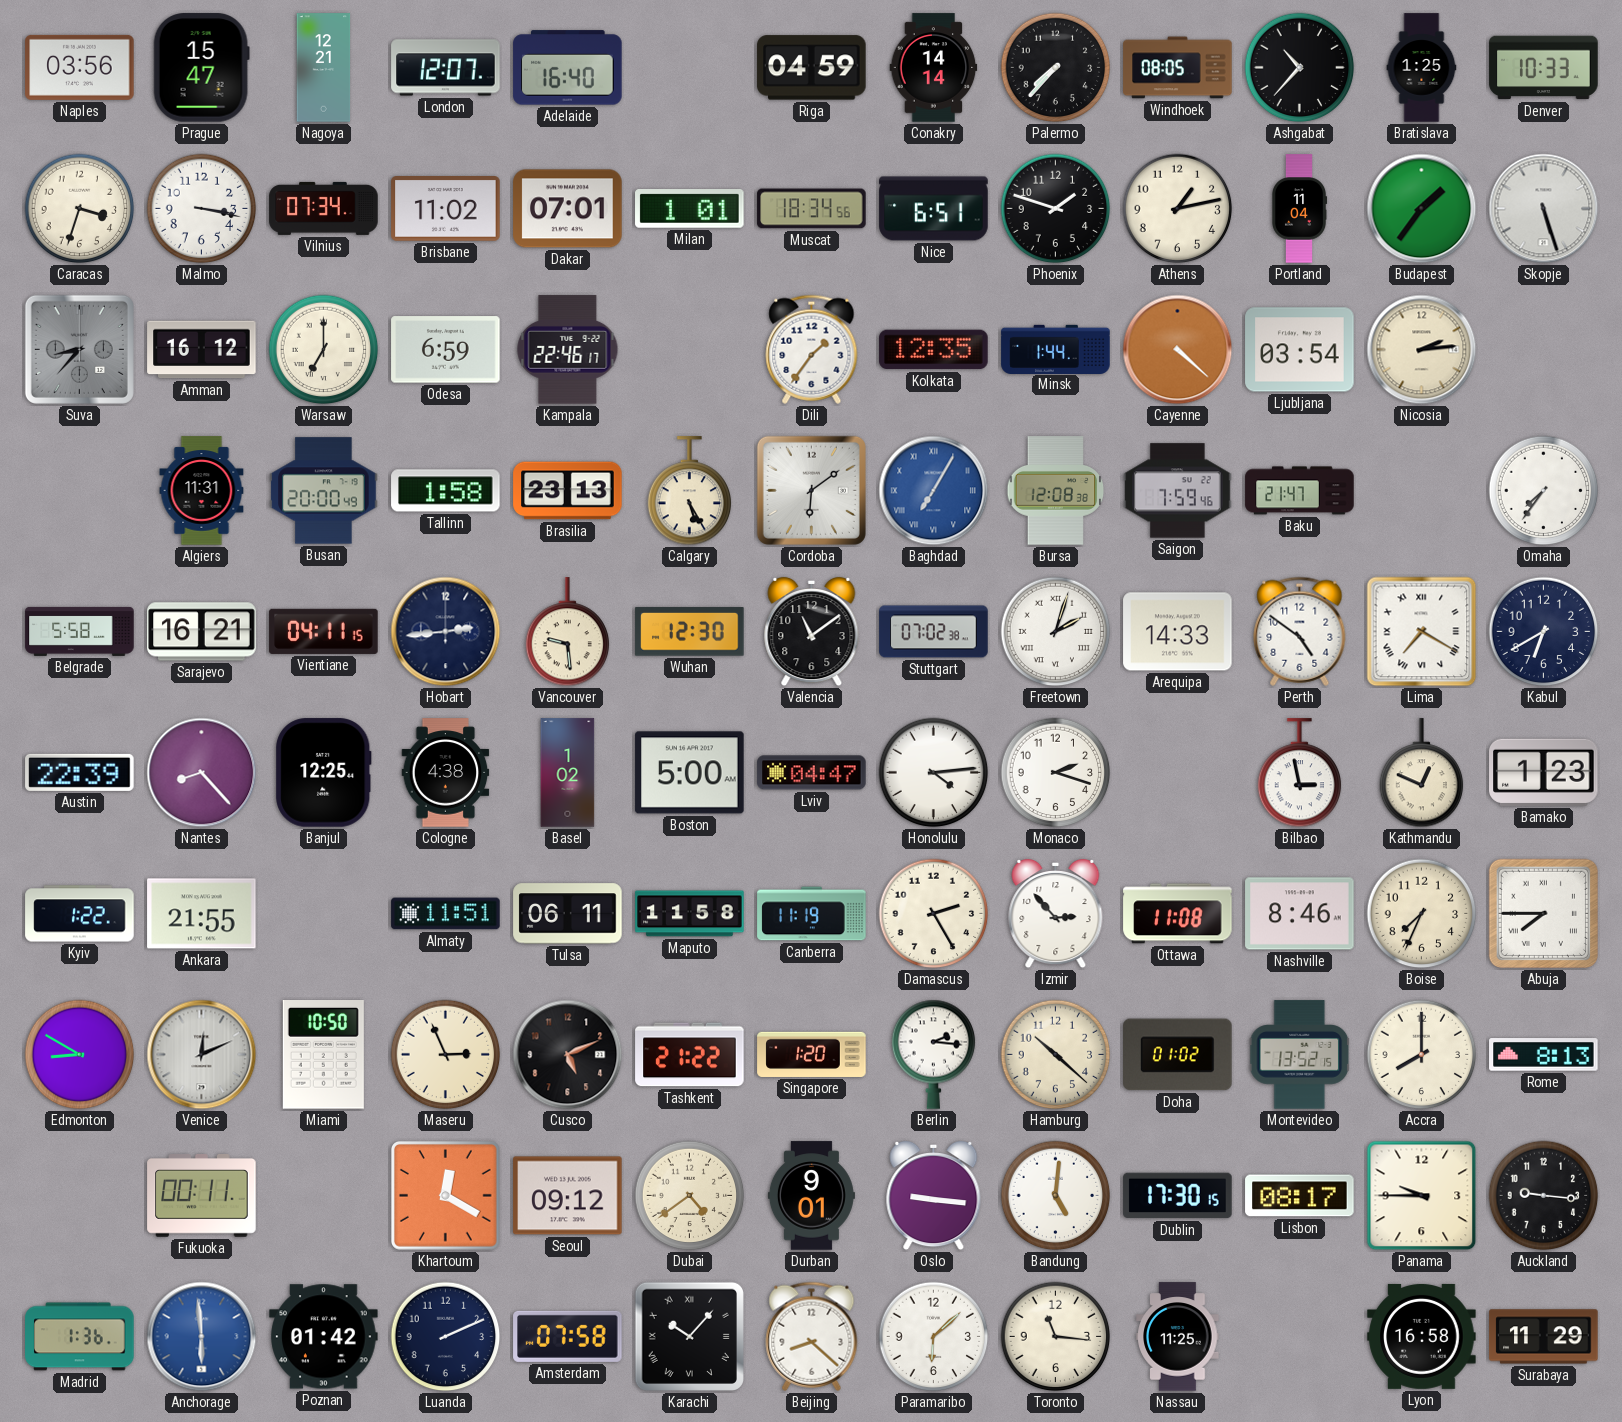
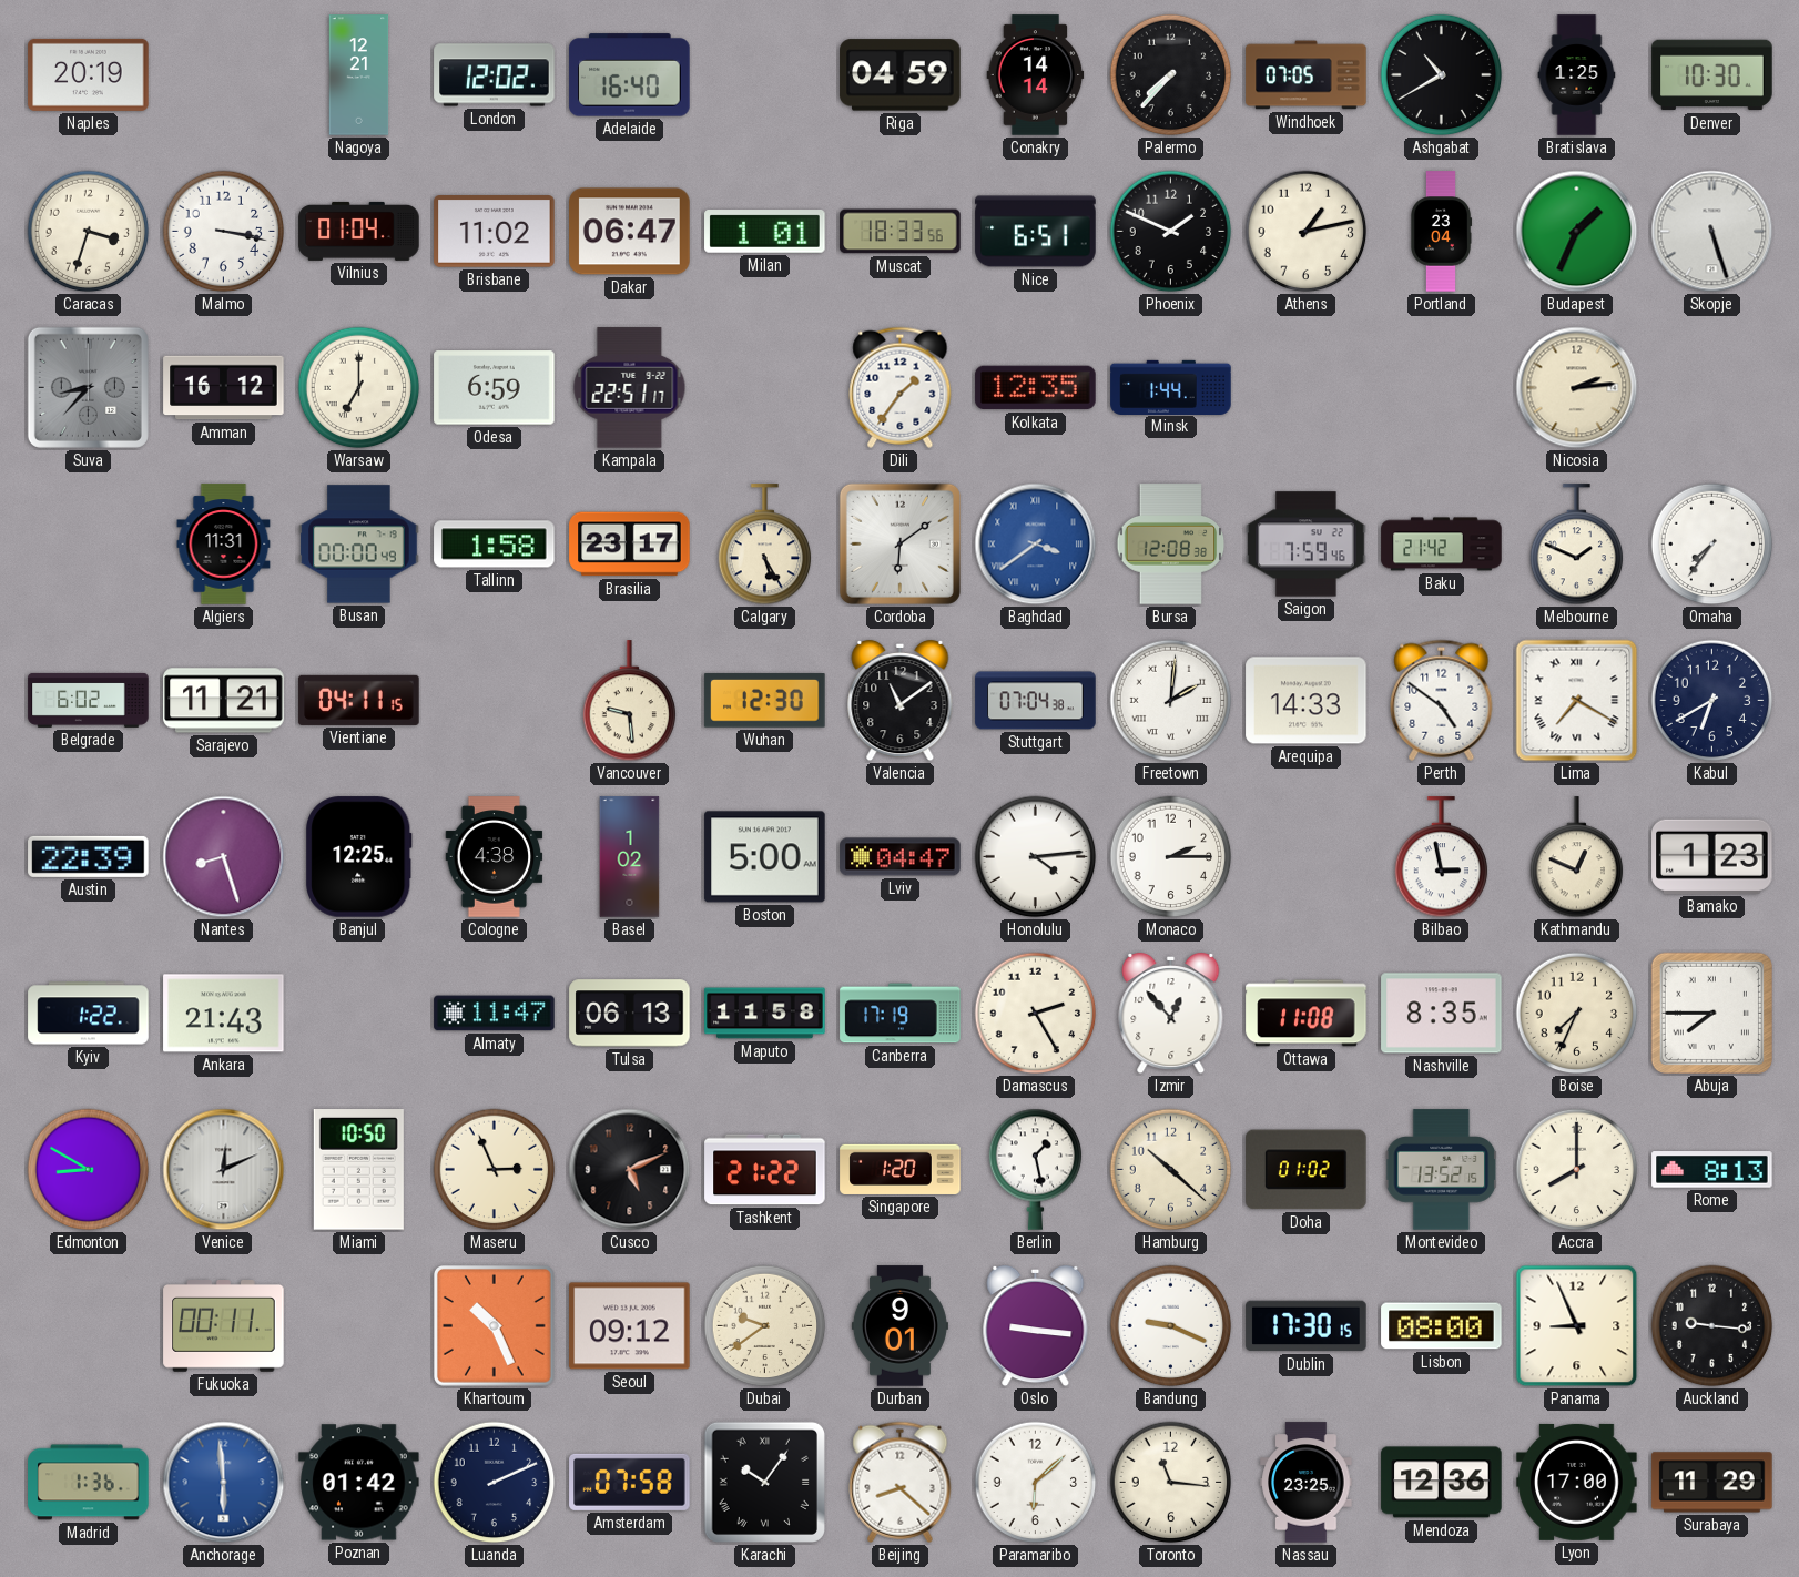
Naples: 03:56 -> 20:19 (89, 74)
Prague: 15:47 -> none (201, 68)
London: 12:07 -> 12:02 (495, 75)
Windhoek: 08:05 -> 07:05 (1307, 75)
Ashgabat: 10:37 -> 10:40 (1442, 75)
Denver: 10:33 -> 10:30 (1712, 75)
Vilnius: 07:34 -> 01:04 (359, 231)
Dakar: 07:01 -> 06:47 (630, 232)
Muscat: 18:34 -> 18:33 (901, 232)
Phoenix: 1:48 -> 1:49 (1171, 232)
Portland: 11:04 -> 23:04 (1441, 232)
Budapest: 1:36 -> 1:34 (1577, 232)
Kampala: 22:46 -> 22:51 (630, 388)
Cayenne: 4:22 -> none (1178, 350)
Ljubljana: 03:54 -> none (1300, 350)
Busan: 20:00 -> 00:00 (359, 545)
Brasilia: 23:13 -> 23:17 (630, 545)
Baghdad: 7:05 -> 3:39 (1036, 545)
Baku: 21:47 -> 21:42 (1442, 545)
Melbourne: none -> 1:49 (1577, 545)
Belgrade: 5:58 -> 6:02 (89, 700)
Sarajevo: 16:21 -> 11:21 (224, 701)
Hobart: 2:44 -> none (446, 632)
Stuttgart: 07:02 -> 07:04 (1036, 701)
Freetown: 2:03 -> 2:01 (1171, 701)
Nantes: 8:23 -> 8:27 (224, 857)
Monaco: 2:18 -> 2:15 (1171, 857)
Ankara: 21:55 -> 21:43 (224, 1014)
Almaty: 11:51 -> 11:47 (495, 1014)
Tulsa: 06:11 -> 06:13 (630, 1014)
Canberra: 11:19 -> 17:19 (901, 1014)
Izmir: 2:53 -> 12:53 (1171, 1014)
Nashville: 8:46 -> 8:35 (1442, 1014)
Berlin: 2:16 -> 1:28 (1036, 1169)
Khartoum: 12:20 -> 10:26 (494, 1325)
Dubai: 4:39 -> 9:39 (765, 1326)
Bandung: 5:01 -> 9:19 (1171, 1326)
Lisbon: 08:17 -> 08:00 (1442, 1326)
Panama: 9:45 -> 8:56 (1577, 1326)
Karachi: 10:07 -> 10:06 (764, 1482)
Nassau: 11:25 -> 23:25 (1307, 1483)
Mendoza: none -> 12:36 (1442, 1483)
Lyon: 16:58 -> 17:00 (1577, 1482)
